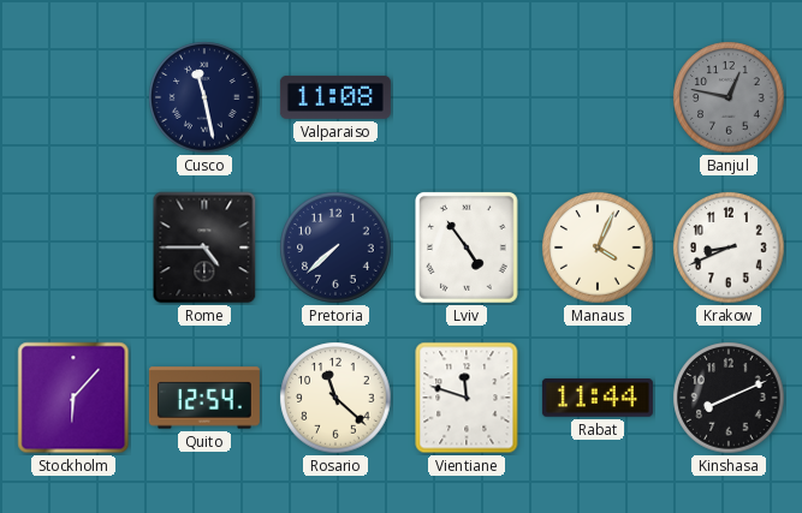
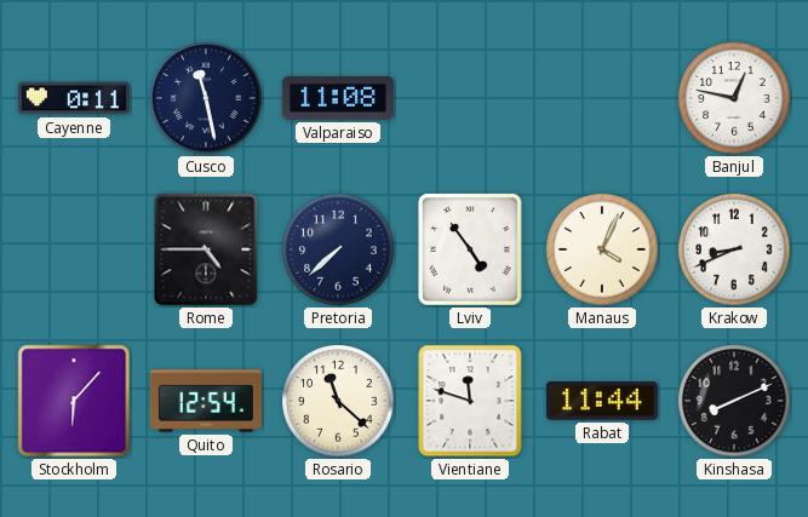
Cayenne: none -> 0:11 (74, 98)
Banjul dial: grey -> white (734, 98)
